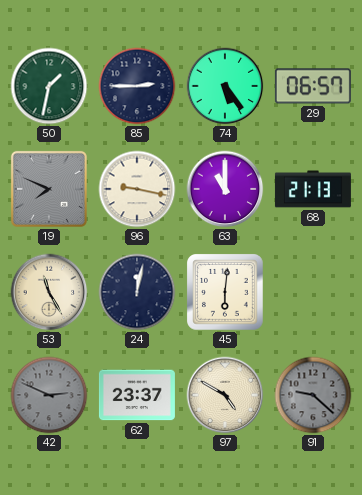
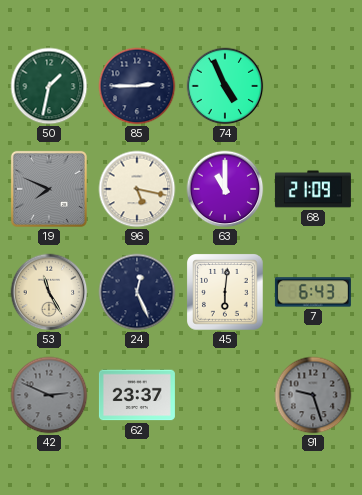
74: 5:24 -> 4:56 (225, 86)
29: 06:57 -> none (313, 86)
96: 9:17 -> 5:17 (137, 189)
68: 21:13 -> 21:09 (313, 189)
24: 12:02 -> 12:26 (137, 292)
7: none -> 6:43 (313, 292)
97: 4:50 -> none (225, 395)
91: 9:22 -> 9:27 (313, 395)
